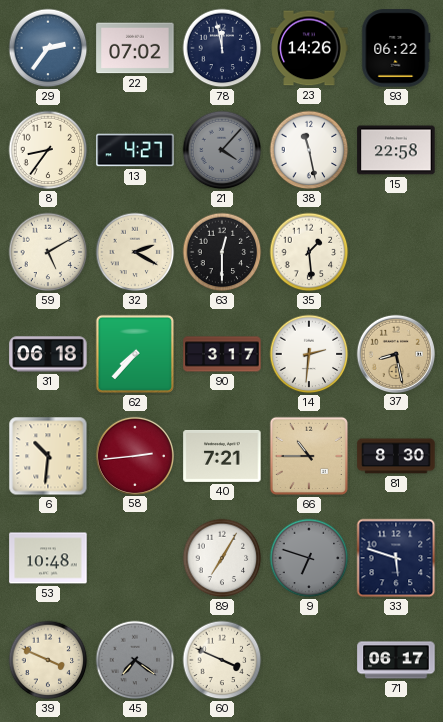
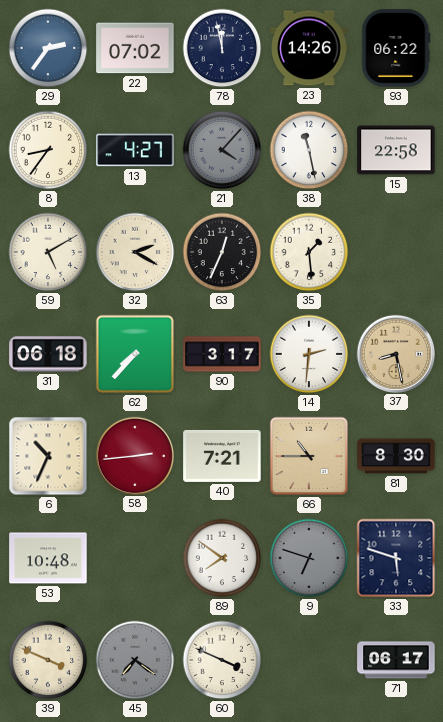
63: 12:30 -> 12:34 (222, 252)
6: 10:31 -> 10:34 (48, 456)
89: 7:05 -> 7:51 (222, 558)
